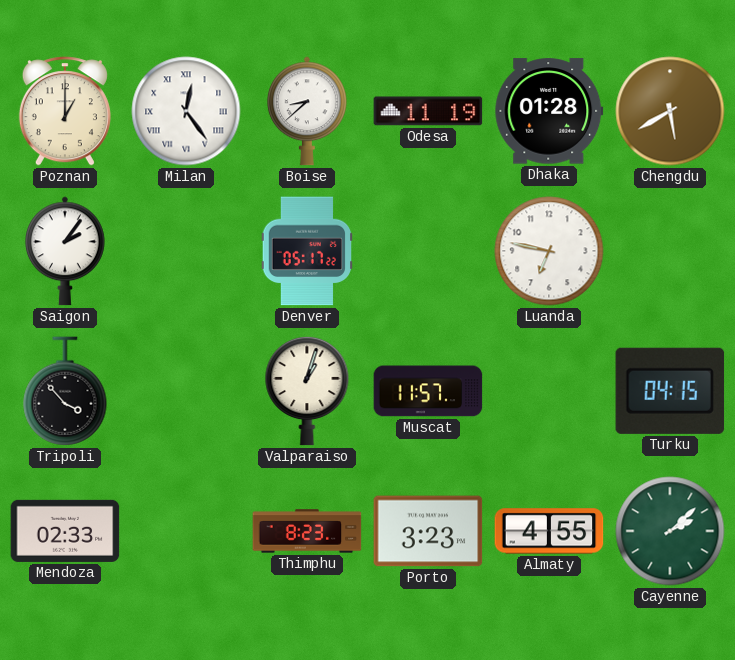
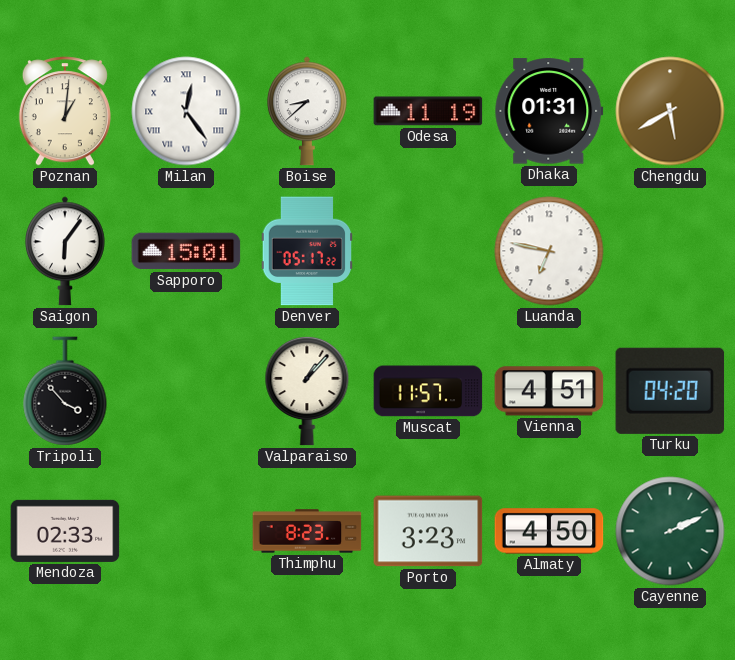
Poznan: 1:00 -> 1:01 (65, 111)
Dhaka: 01:28 -> 01:31 (549, 111)
Saigon: 2:06 -> 6:06 (65, 251)
Sapporo: none -> 15:01 (186, 251)
Valparaiso: 1:03 -> 1:07 (307, 391)
Vienna: none -> 4:51 (549, 391)
Turku: 04:15 -> 04:20 (670, 391)
Almaty: 4:55 -> 4:50 (549, 531)
Cayenne: 2:08 -> 2:11 (670, 531)
